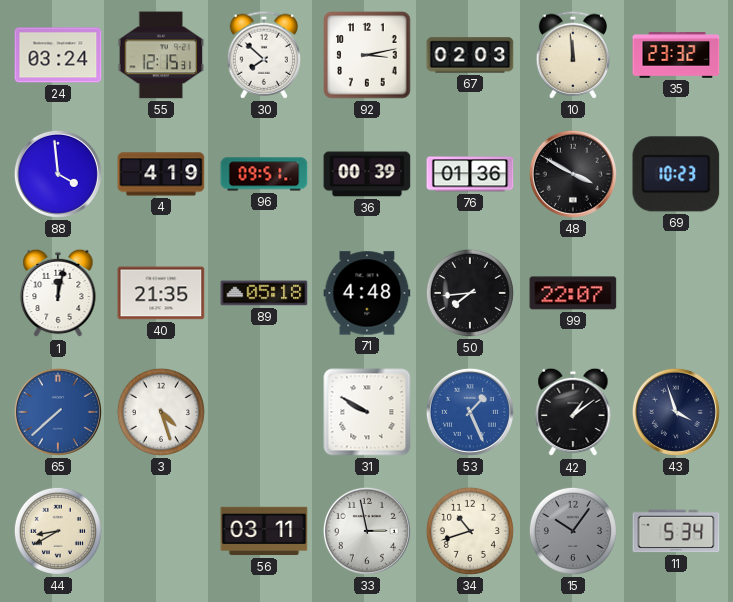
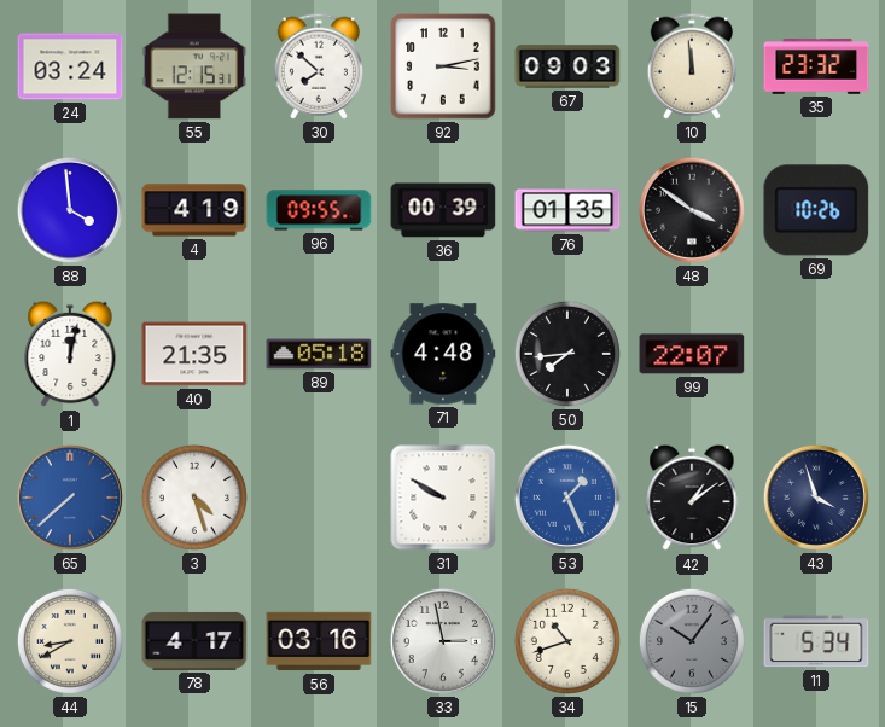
67: 02:03 -> 09:03 (567, 66)
96: 09:51 -> 09:55 (319, 210)
76: 01:36 -> 01:35 (567, 210)
48: 3:50 -> 3:51 (692, 210)
69: 10:23 -> 10:26 (816, 210)
78: none -> 4:17 (194, 641)
56: 03:11 -> 03:16 (319, 641)
